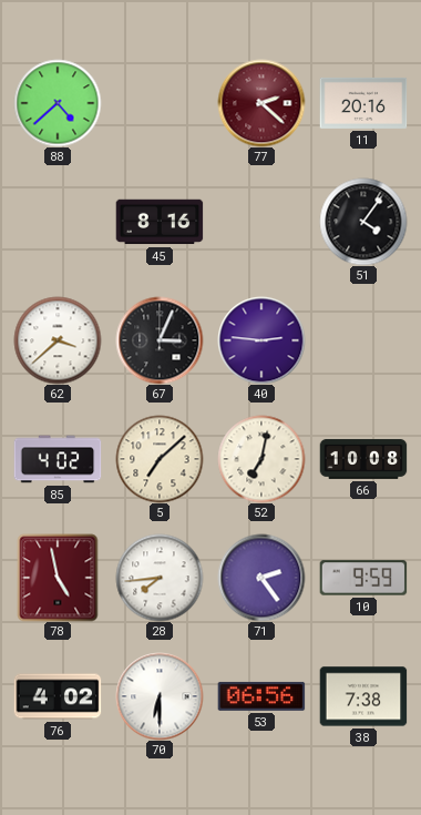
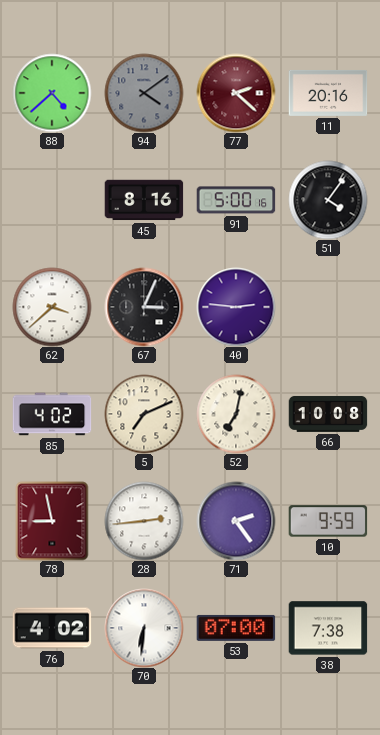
94: none -> 4:09 (144, 93)
91: none -> 5:00 (236, 200)
5: 7:08 -> 7:11 (144, 414)
78: 4:58 -> 8:58 (52, 521)
28: 7:44 -> 2:44 (144, 521)
70: 6:30 -> 6:31 (144, 628)
53: 06:56 -> 07:00 (236, 628)
